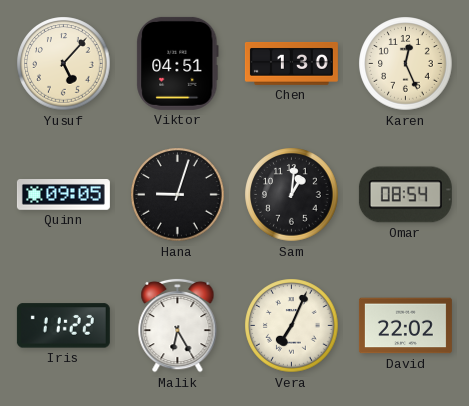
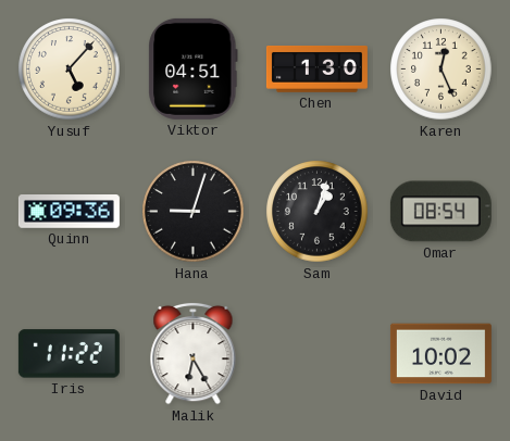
Quinn: 09:05 -> 09:36 (69, 212)
Sam: 1:01 -> 1:03 (318, 212)
Vera: 7:04 -> none (292, 326)
David: 22:02 -> 10:02 (440, 354)
